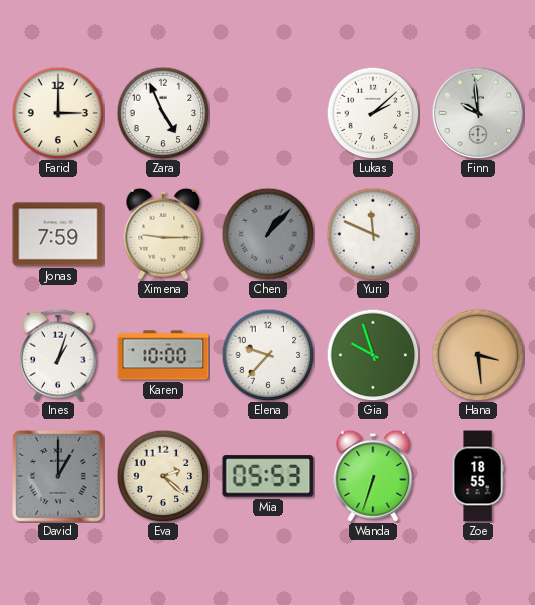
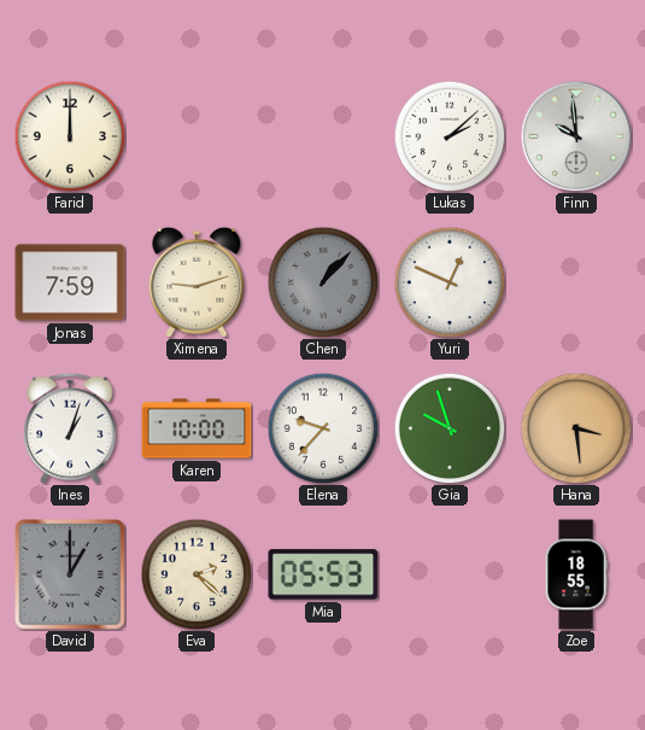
Farid: 3:00 -> 12:00 (70, 136)
Zara: 4:56 -> none (163, 113)
Ximena: 9:15 -> 9:12 (197, 282)
Yuri: 11:49 -> 12:49 (450, 282)
Wanda: 6:33 -> none (373, 476)
